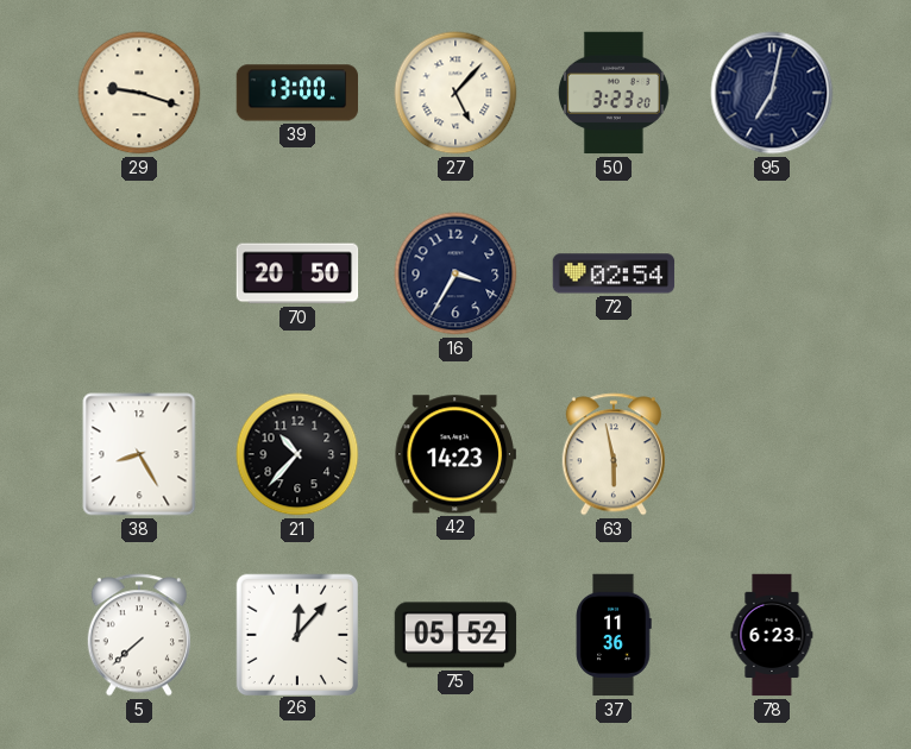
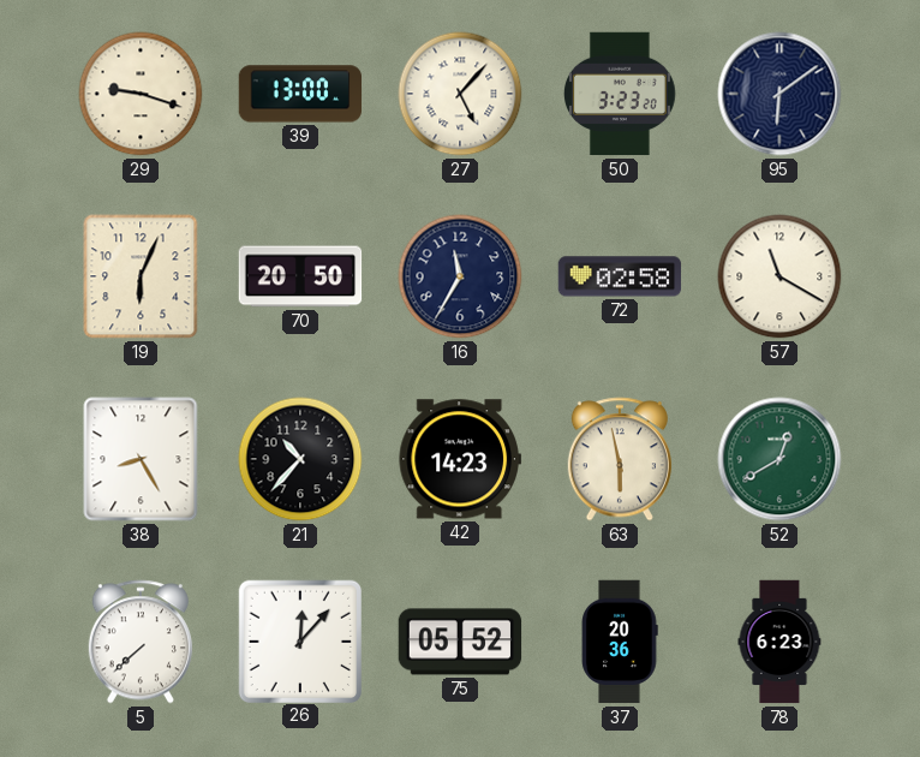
95: 7:02 -> 6:09 (779, 94)
19: none -> 6:04 (141, 276)
16: 3:35 -> 11:35 (460, 276)
72: 02:54 -> 02:58 (620, 276)
57: none -> 11:20 (779, 276)
52: none -> 12:40 (779, 459)
37: 11:36 -> 20:36 (620, 642)
